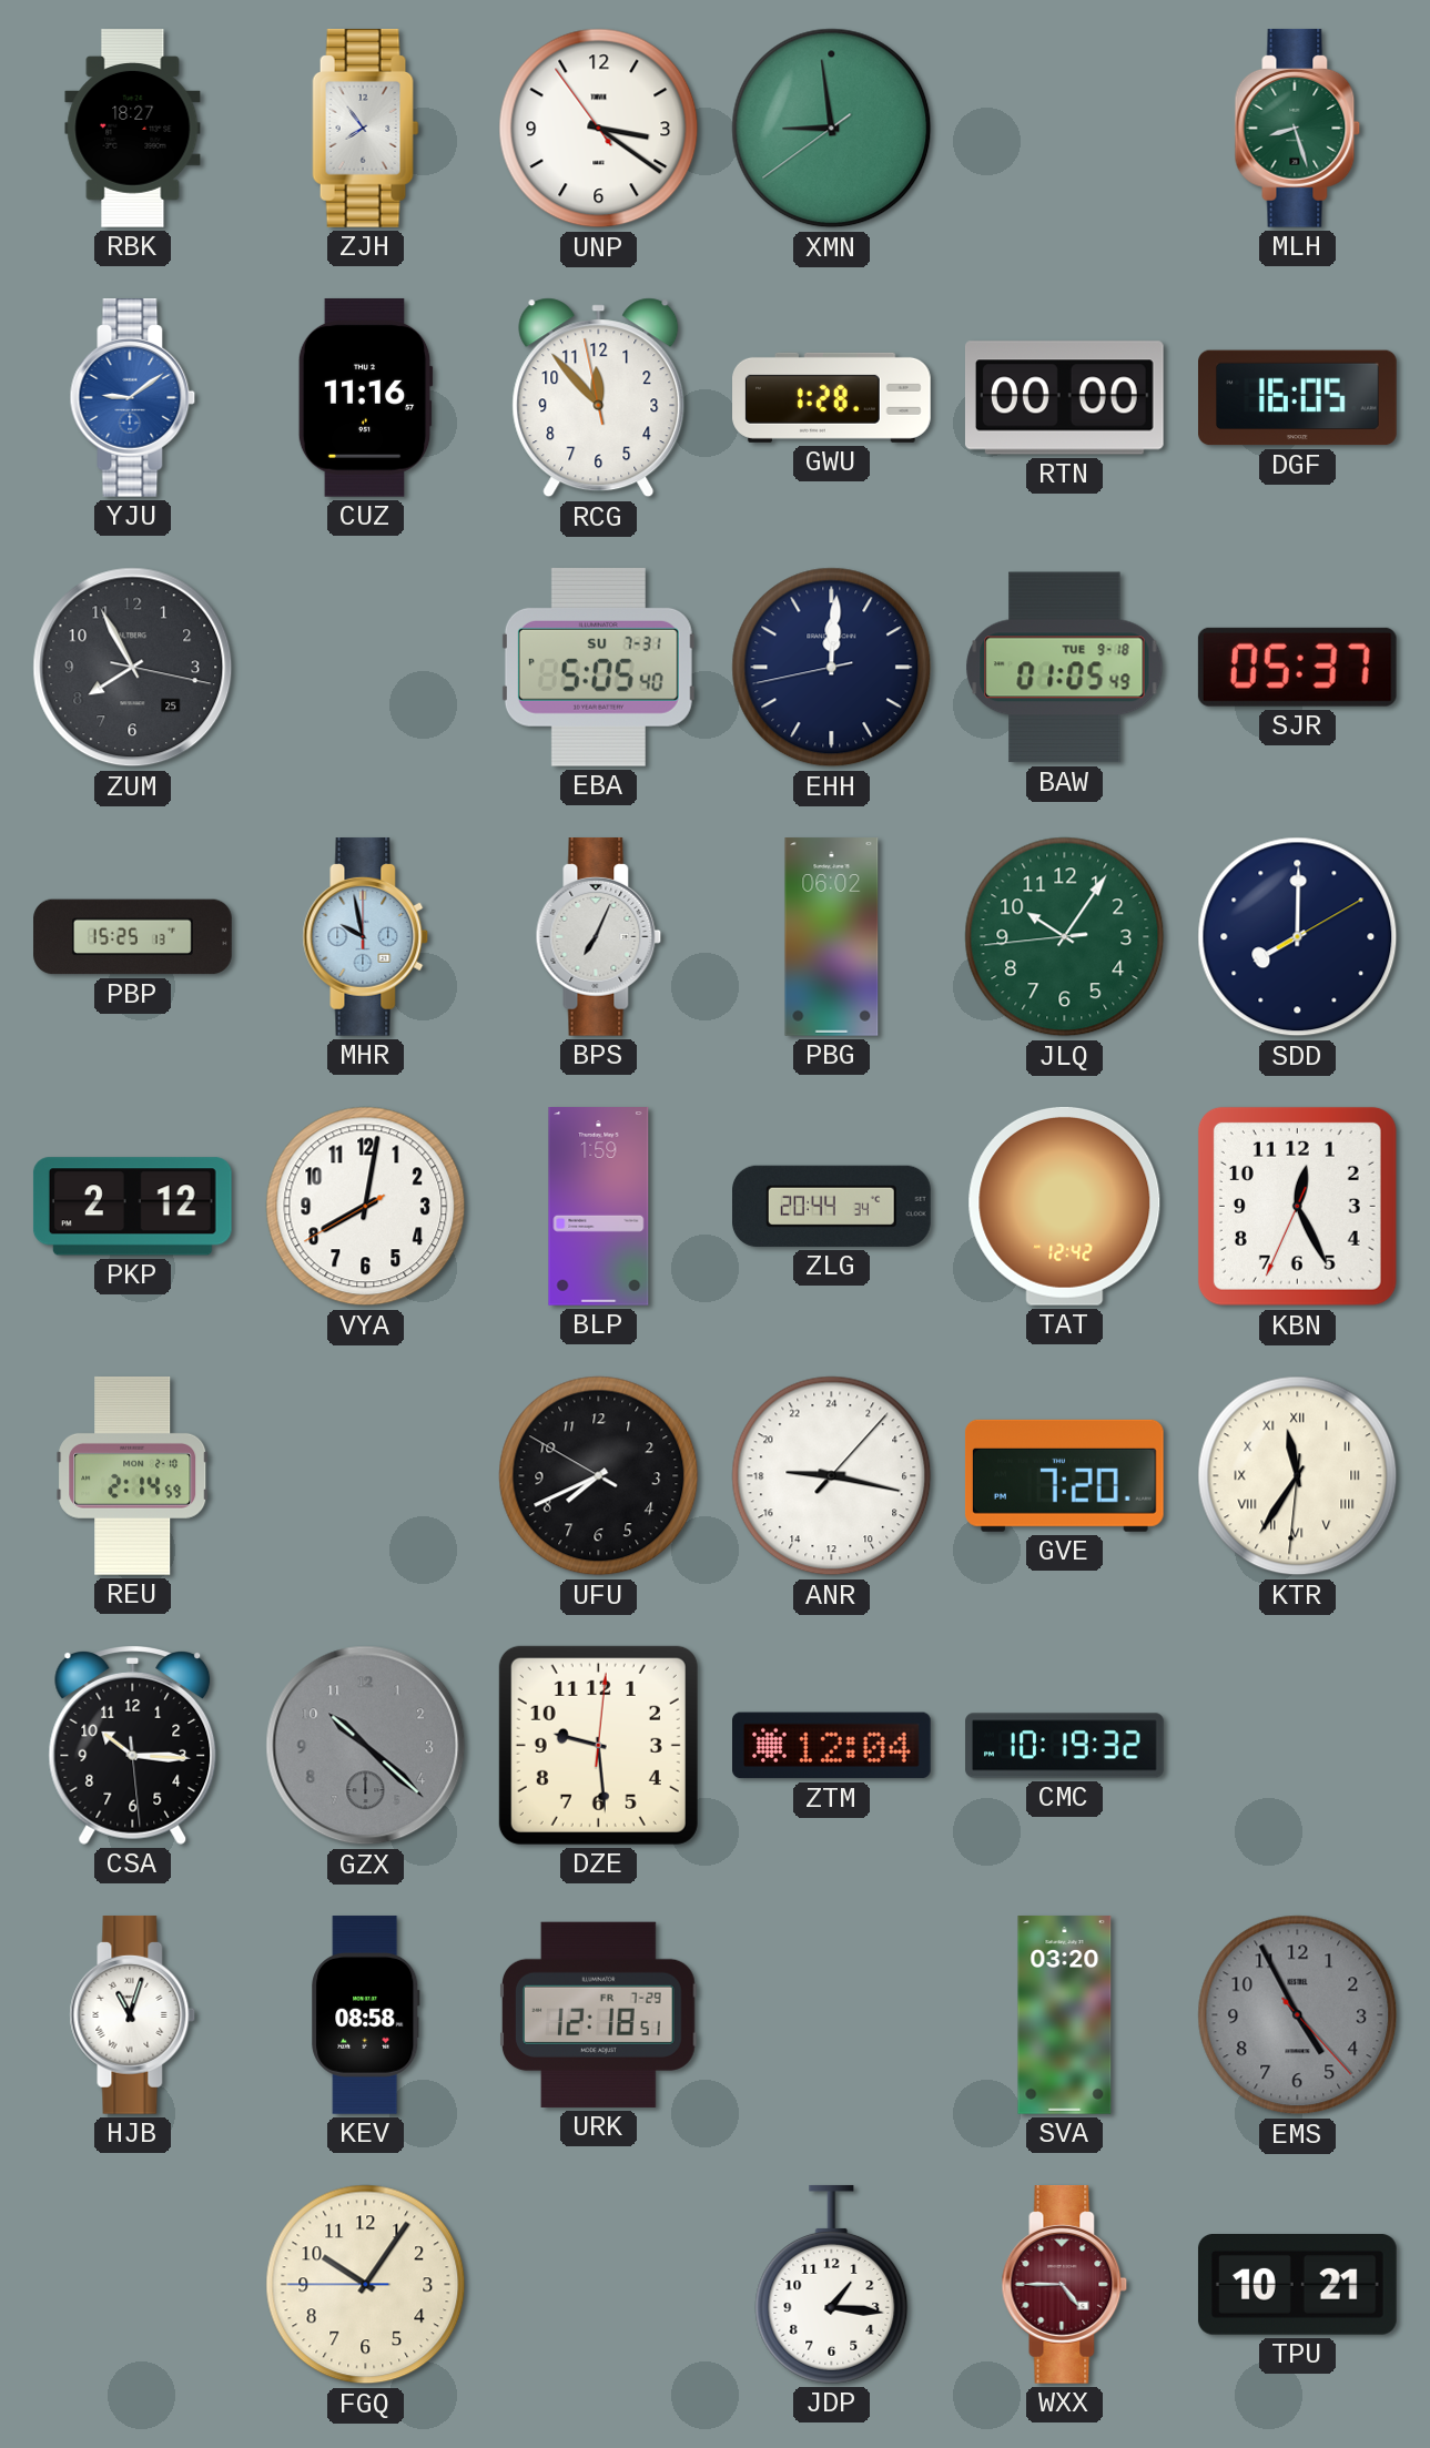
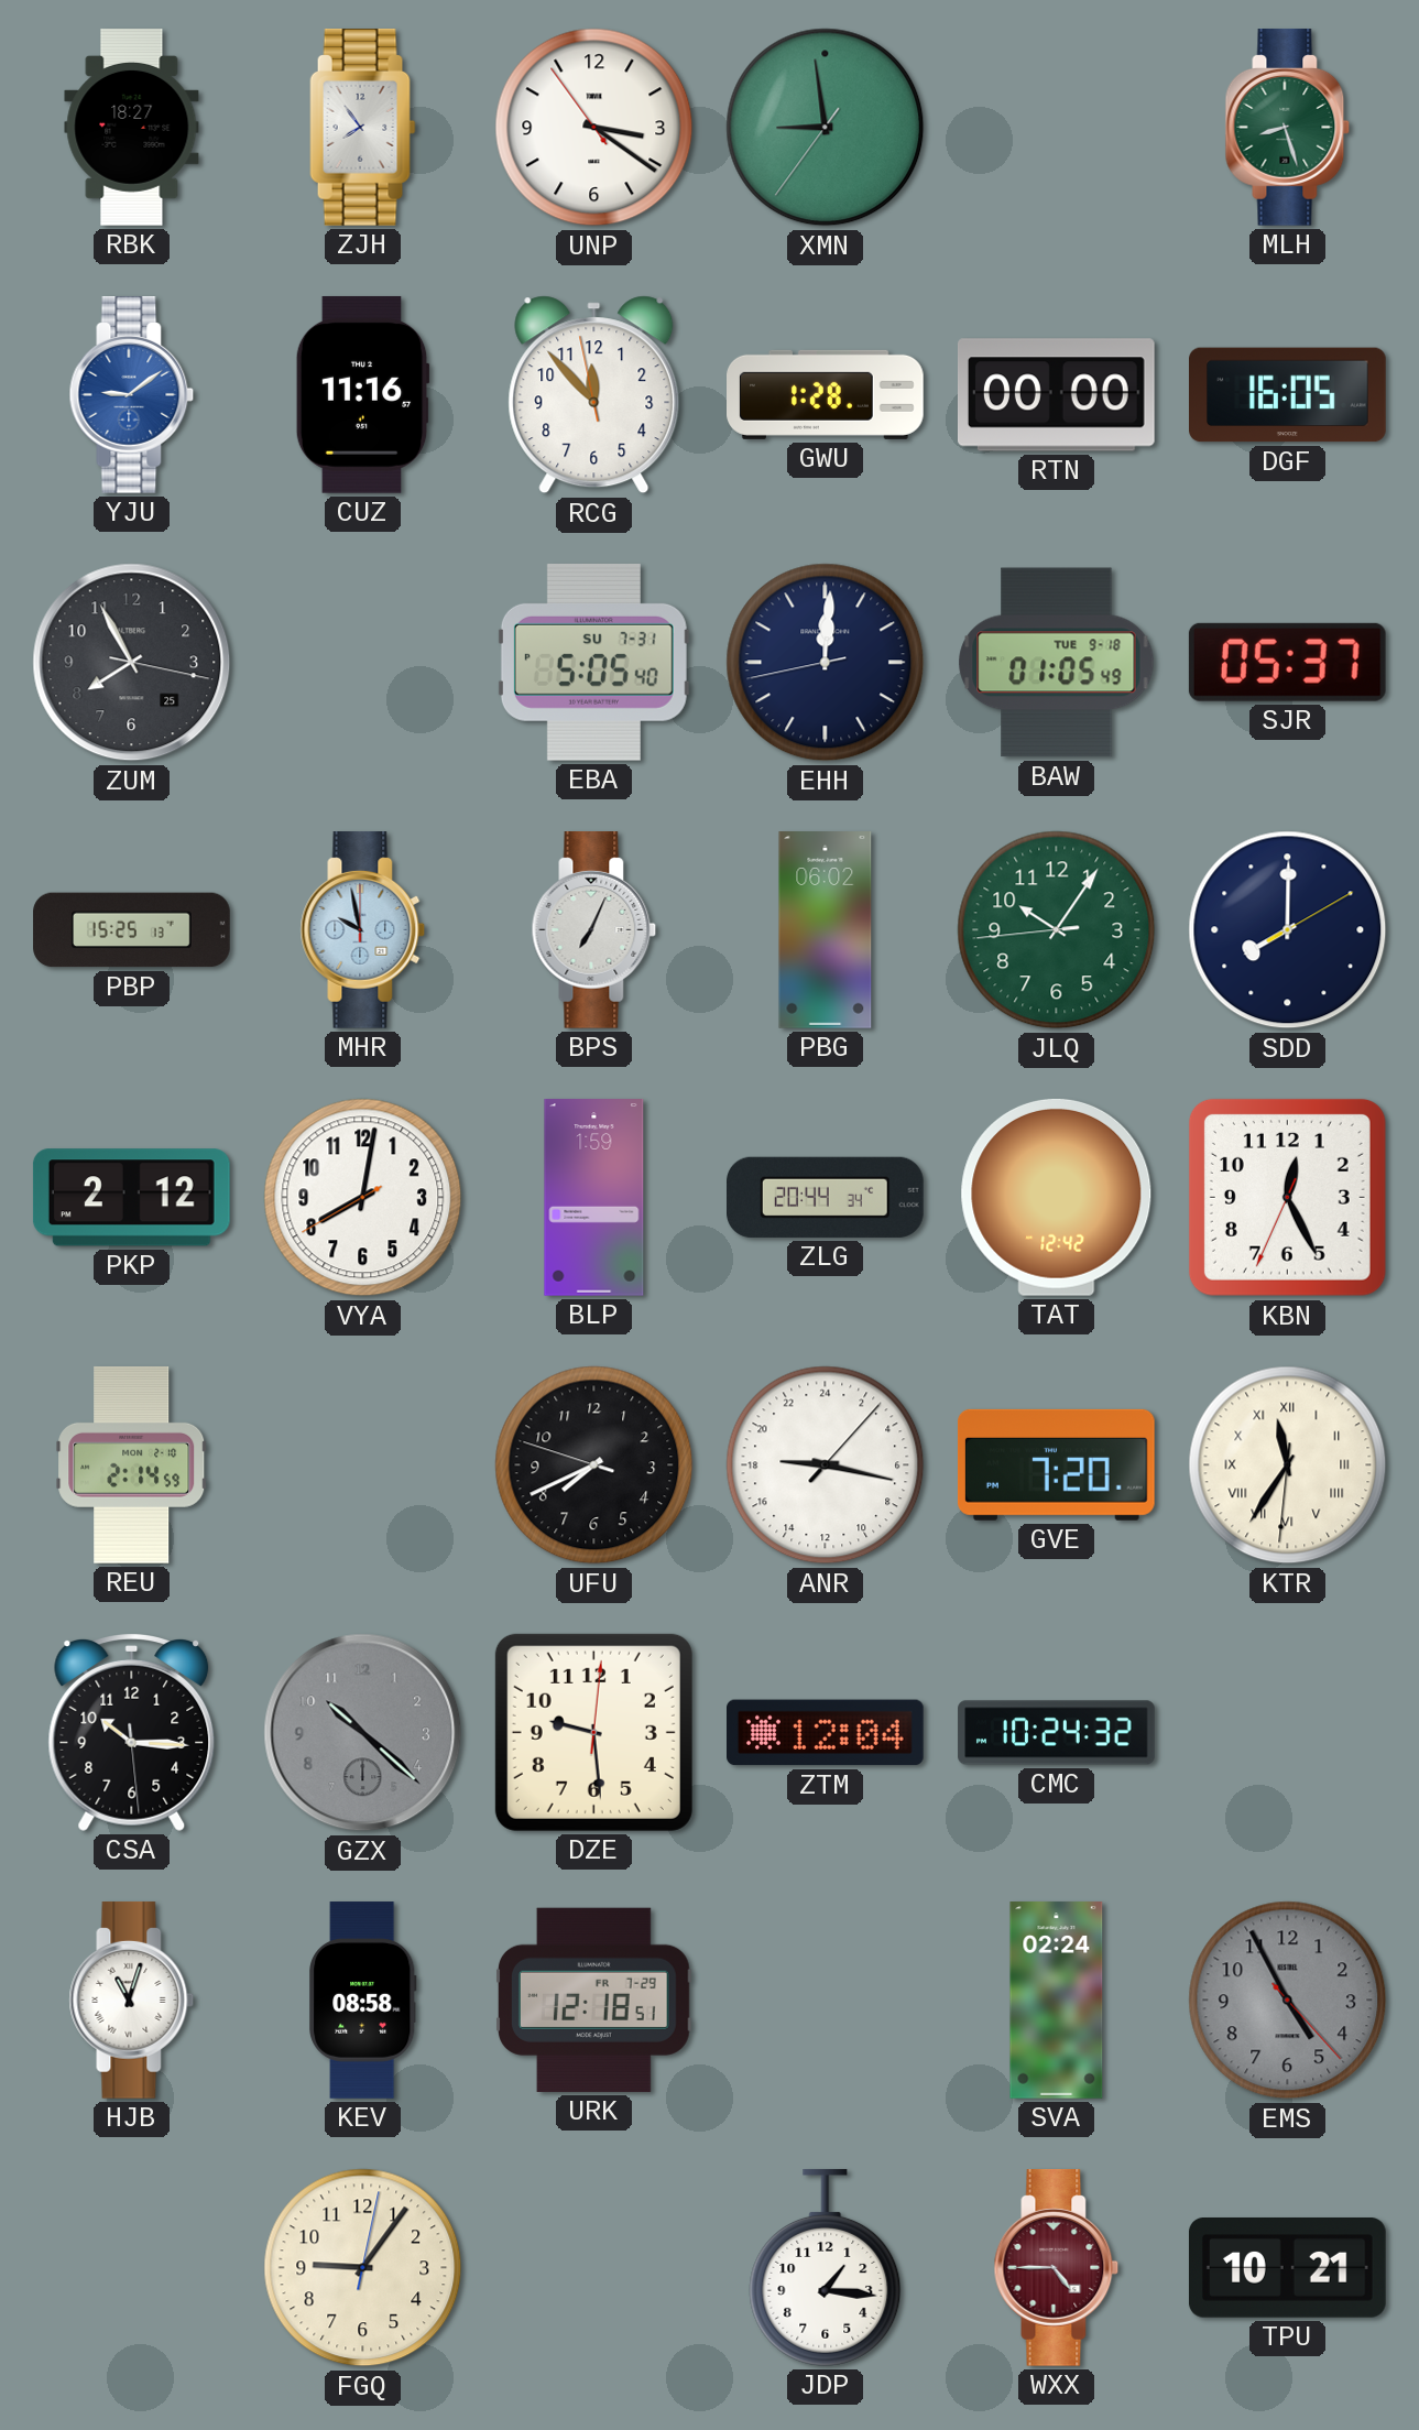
XMN: 8:58:39 -> 8:58:36 (826, 128)
UFU: 7:40:50 -> 7:40:48 (594, 1465)
CMC: 10:19 -> 10:24 (1057, 1733)
SVA: 03:20 -> 02:24 (1057, 2001)
FGQ: 10:05 -> 9:06 (363, 2268)
